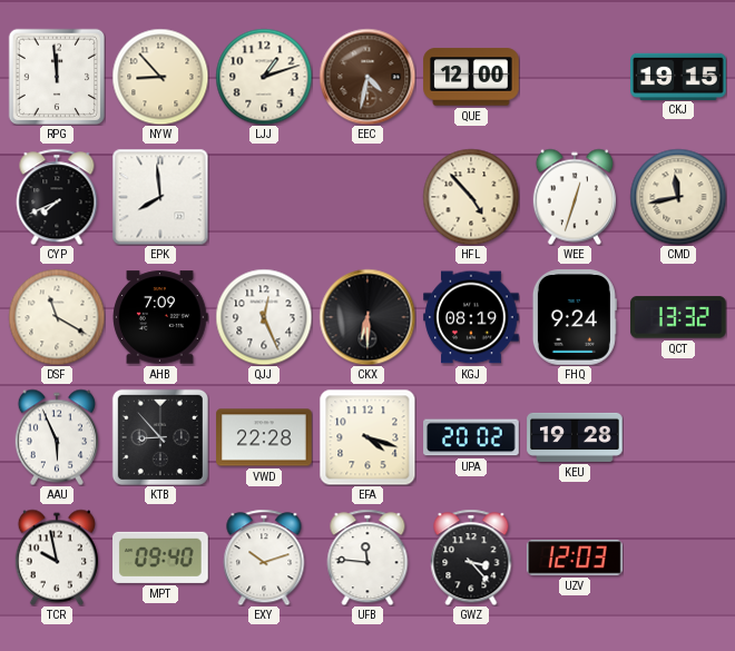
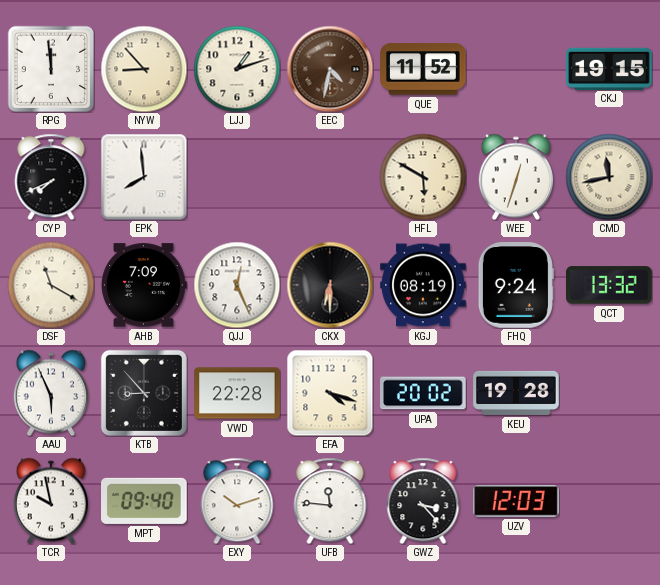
QUE: 12:00 -> 11:52 (423, 69)
HFL: 4:53 -> 5:50 (423, 177)
